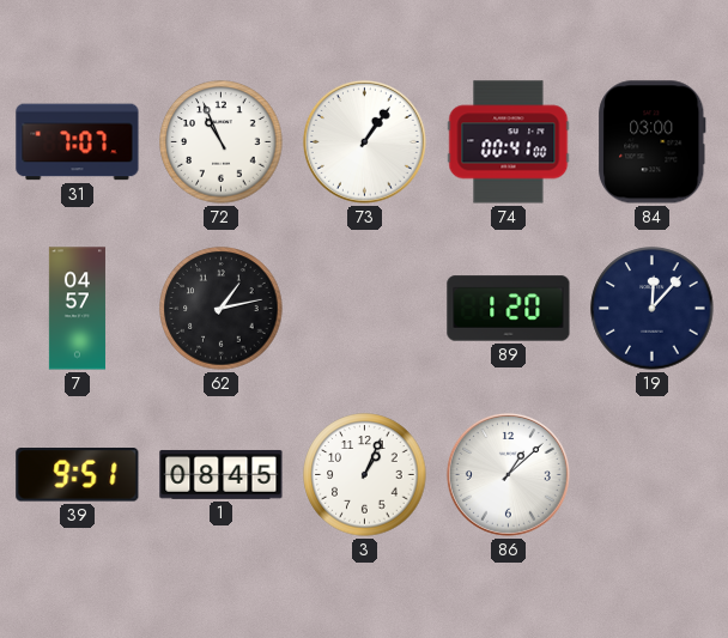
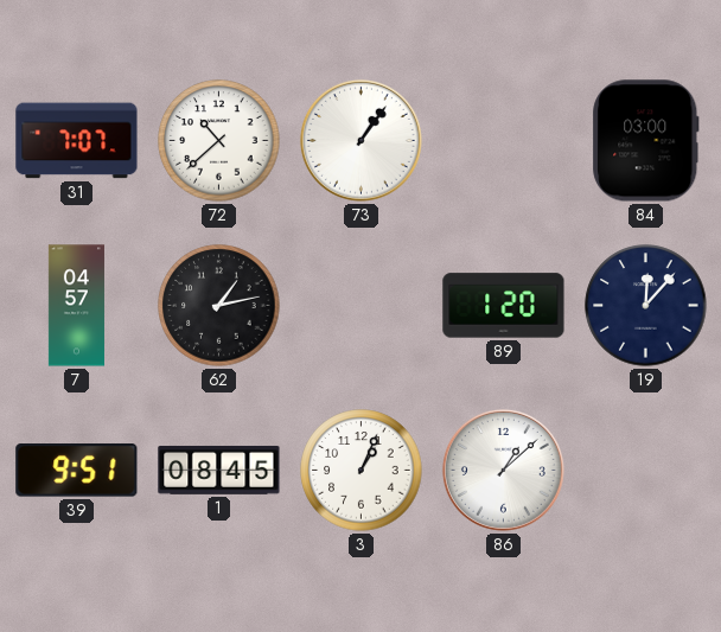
72: 10:56 -> 10:38 (219, 141)
74: 00:41 -> none (509, 142)
